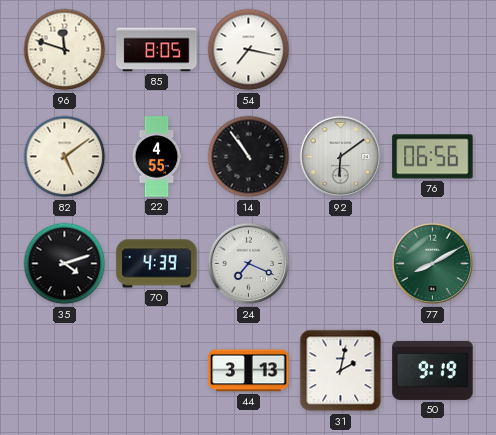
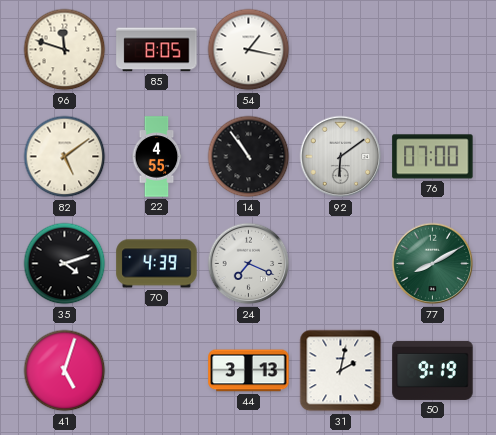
54: 7:17 -> 1:17 (249, 50)
76: 06:56 -> 07:00 (433, 157)
41: none -> 5:03 (65, 371)
